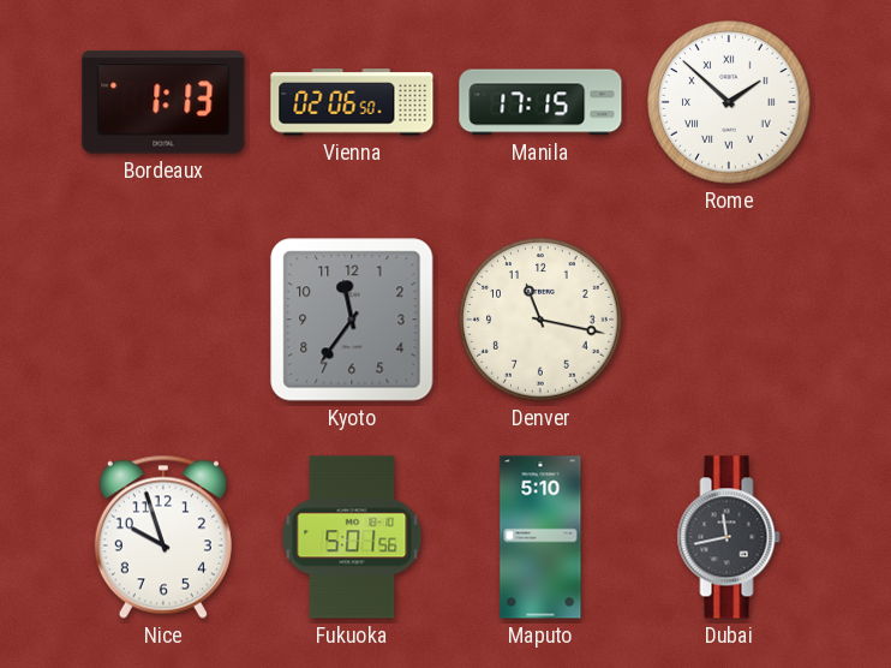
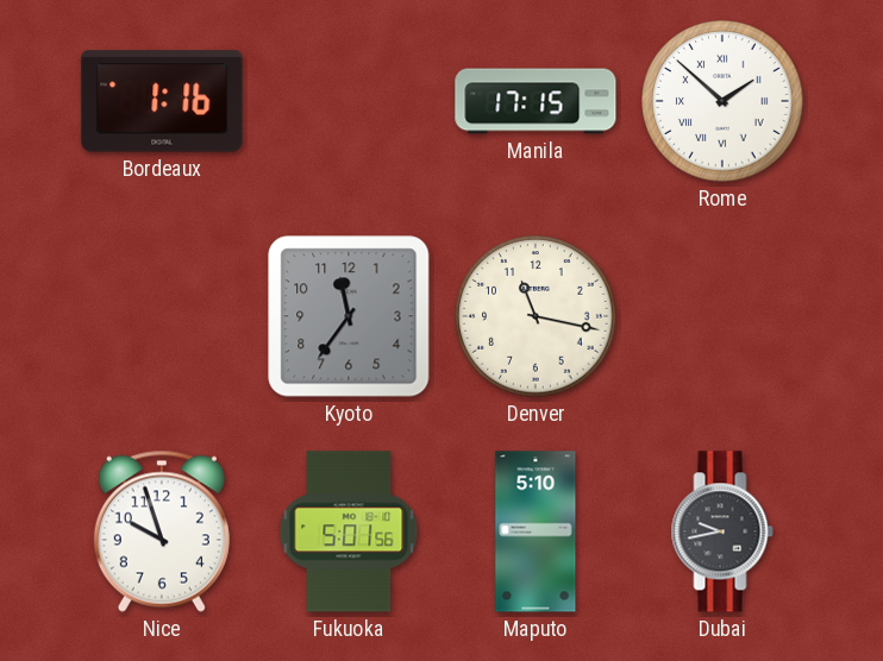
Bordeaux: 1:13 -> 1:16 (162, 101)
Vienna: 02:06 -> none (352, 102)
Dubai: 11:43 -> 9:43 (722, 531)
